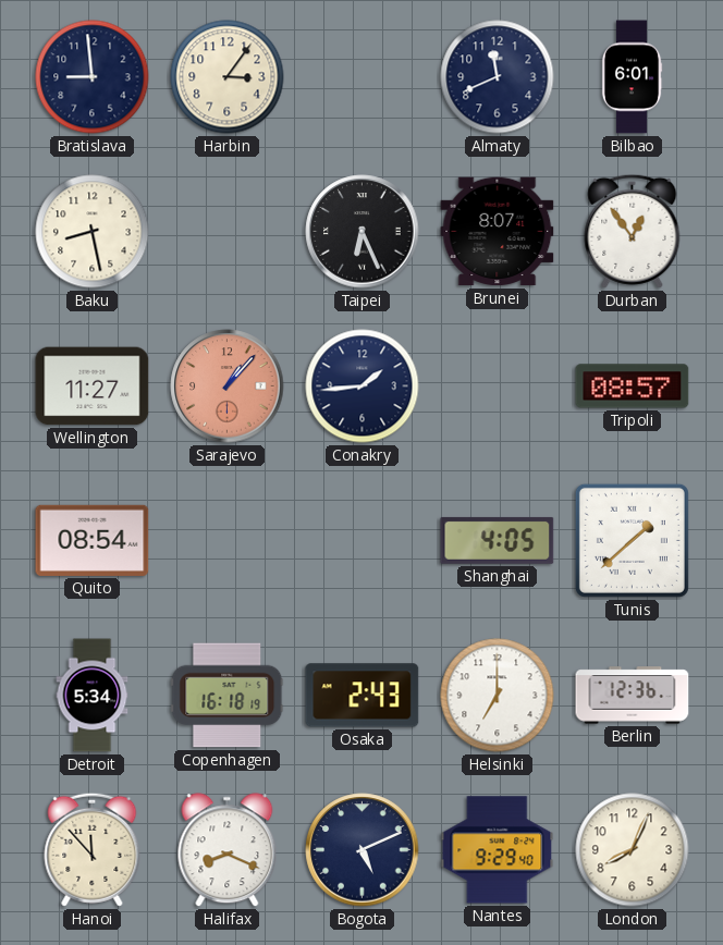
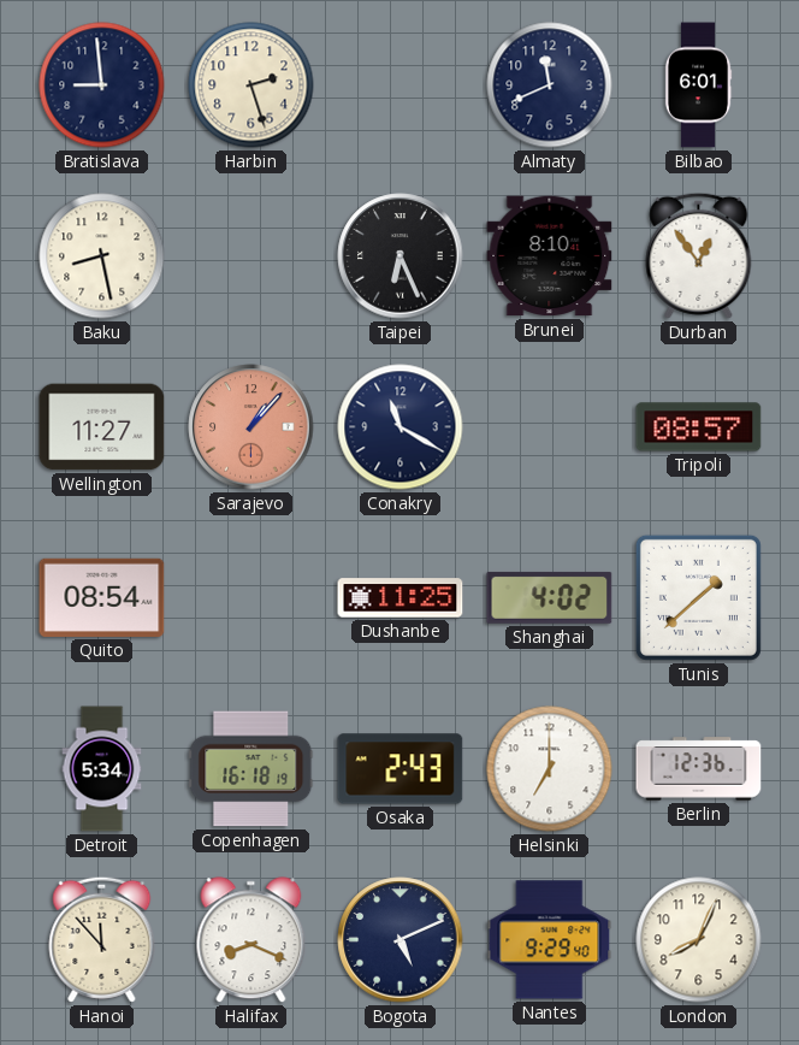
Harbin: 3:06 -> 2:27 (251, 85)
Brunei: 8:07 -> 8:10 (550, 256)
Conakry: 1:44 -> 11:20 (401, 427)
Dushanbe: none -> 11:25 (401, 598)
Shanghai: 4:05 -> 4:02 (550, 597)
